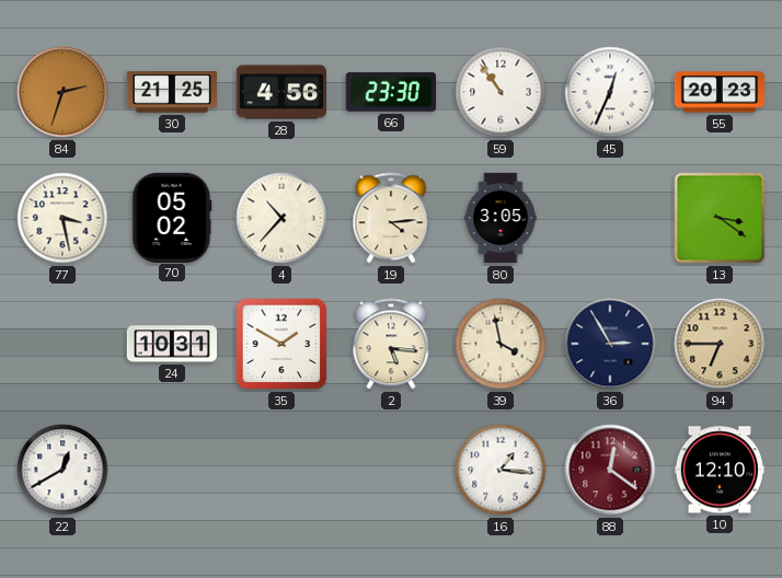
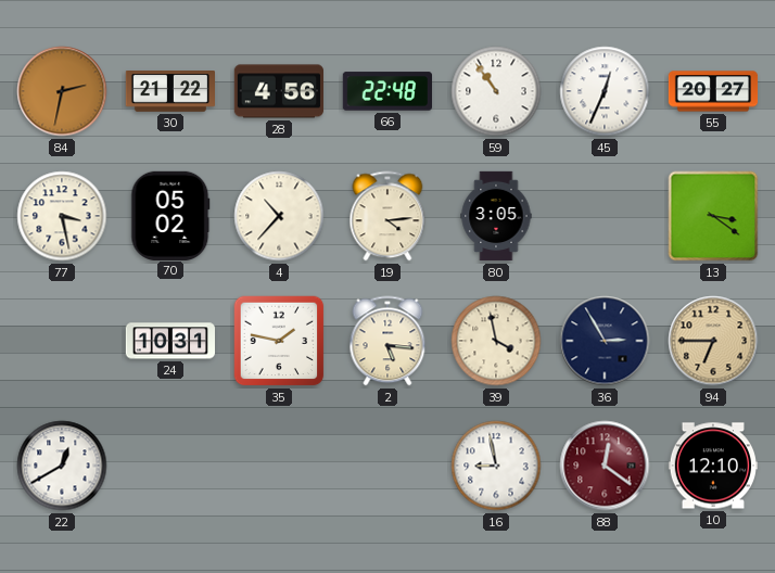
84: 2:33 -> 2:32 (62, 91)
30: 21:25 -> 21:22 (169, 92)
66: 23:30 -> 22:48 (386, 91)
55: 20:23 -> 20:27 (713, 91)
35: 1:50 -> 1:47 (279, 341)
16: 1:16 -> 8:58 (496, 466)
